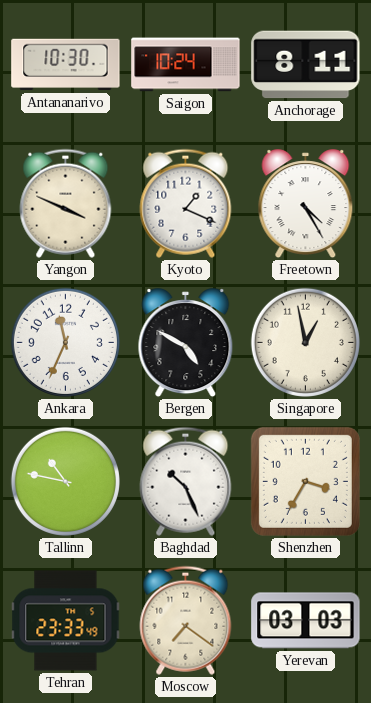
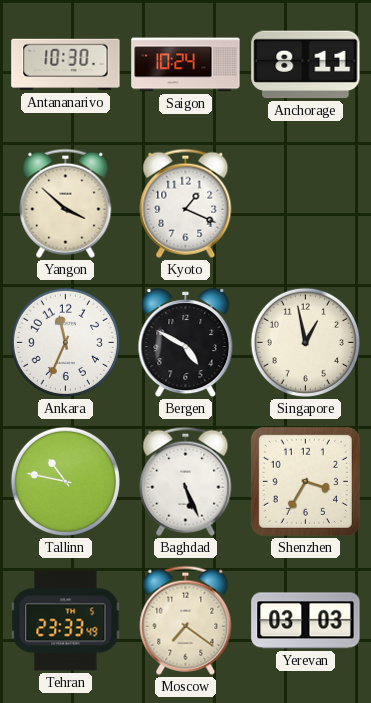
Yangon: 3:49 -> 3:52 (66, 203)
Freetown: 4:25 -> none (306, 204)
Baghdad: 10:26 -> 5:26 (186, 481)
